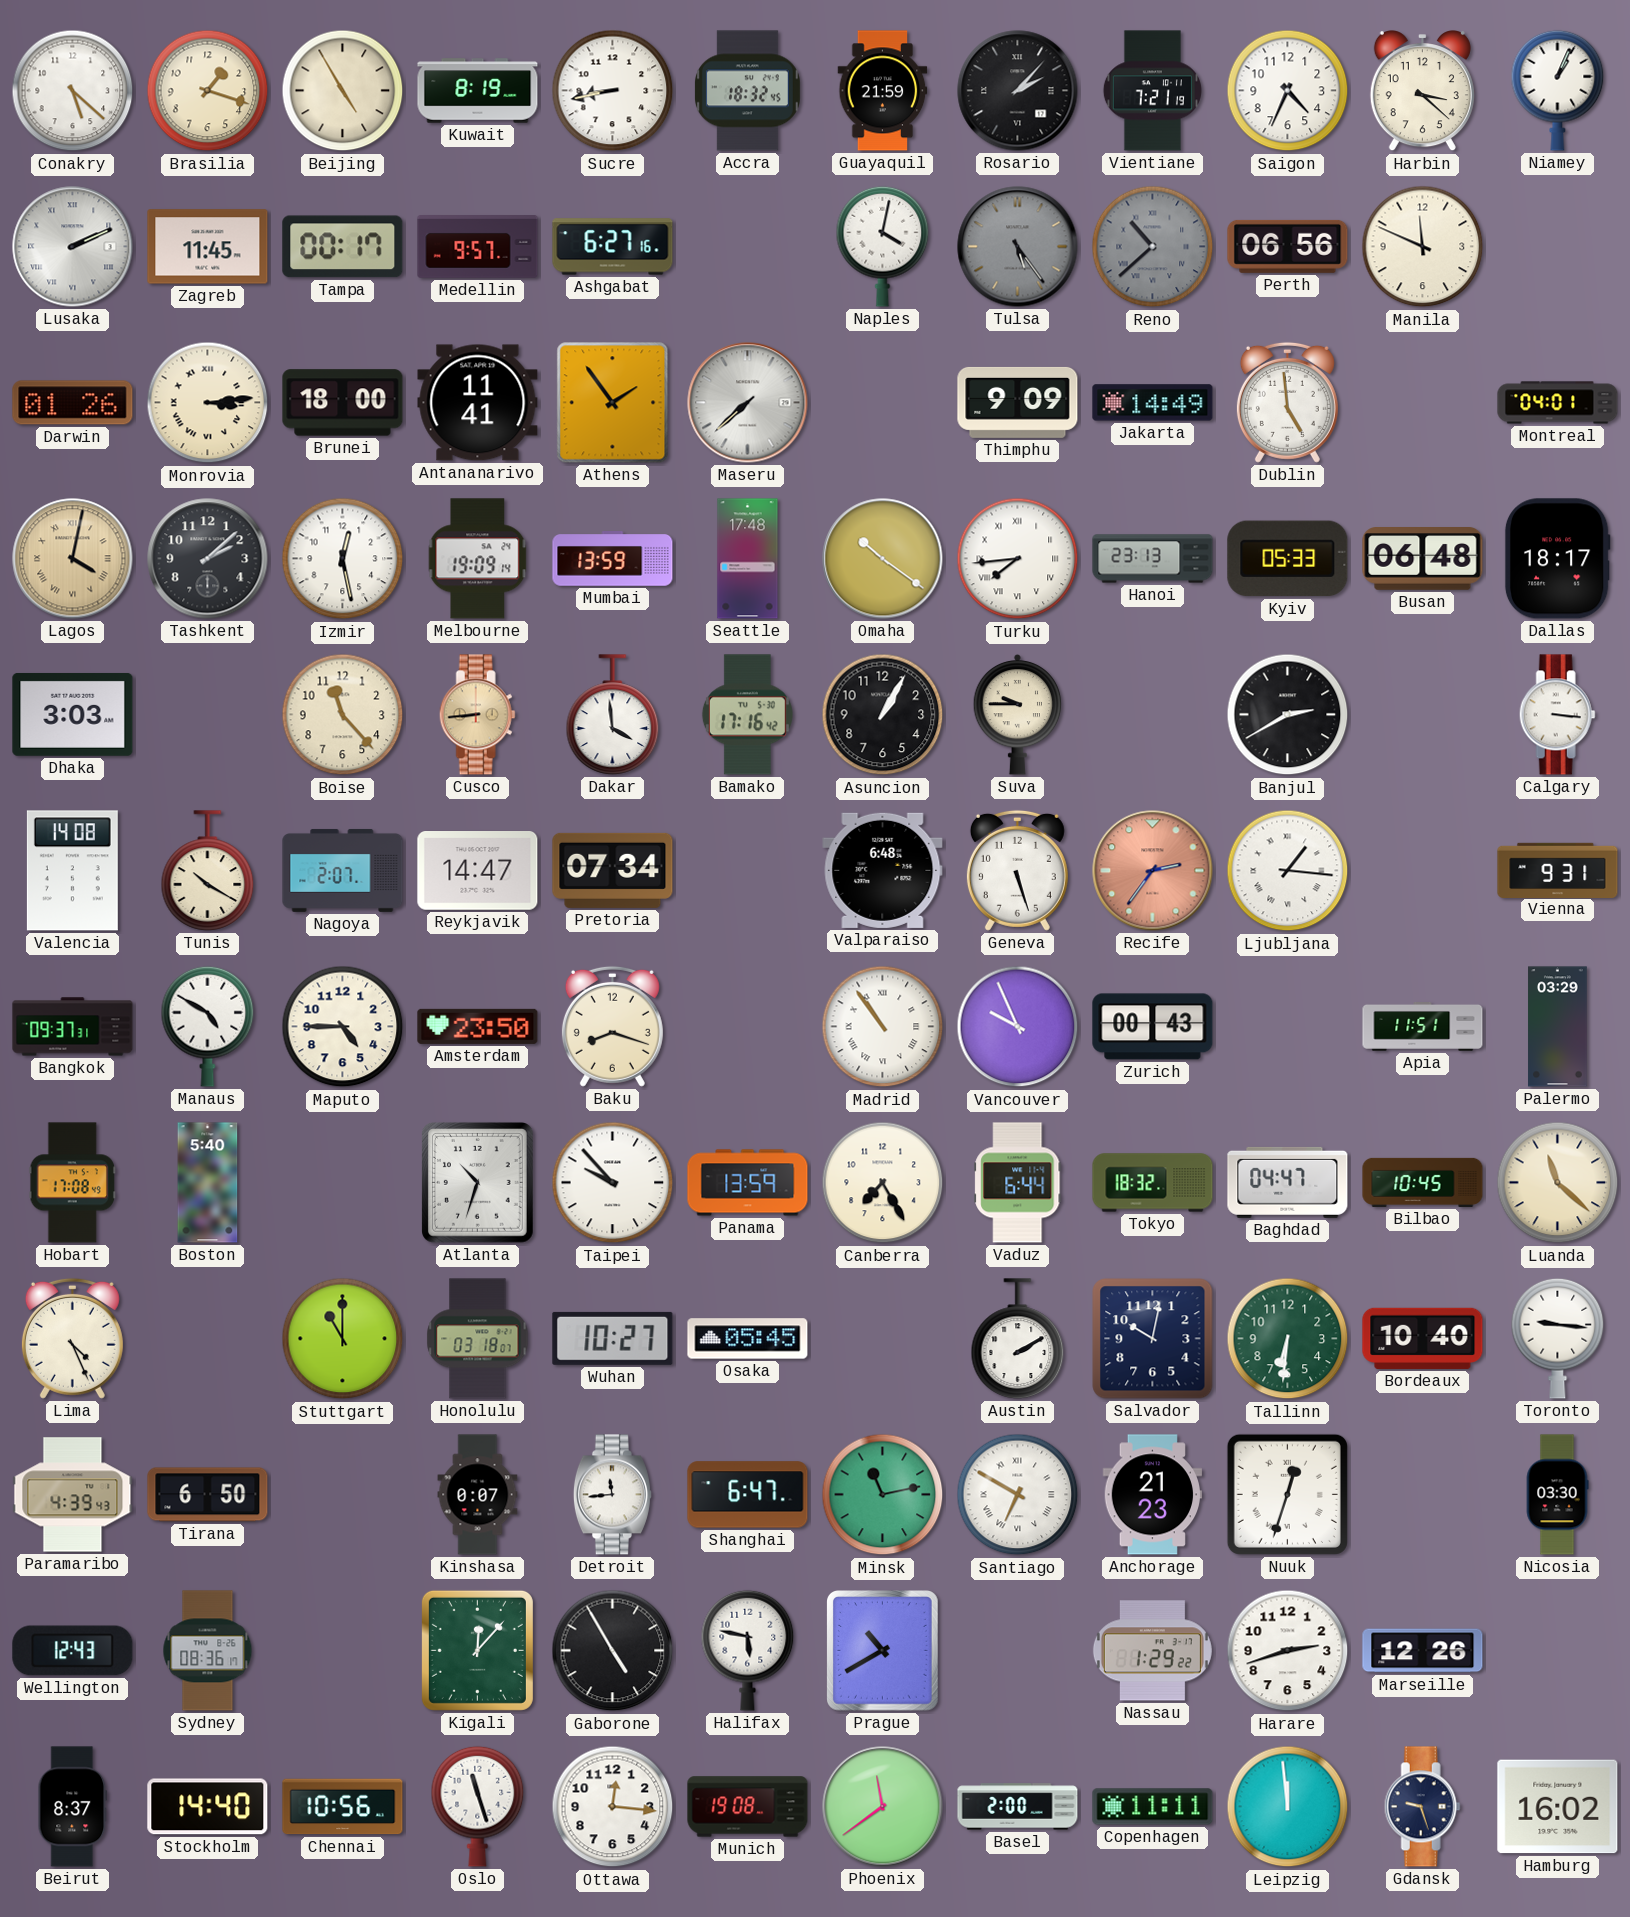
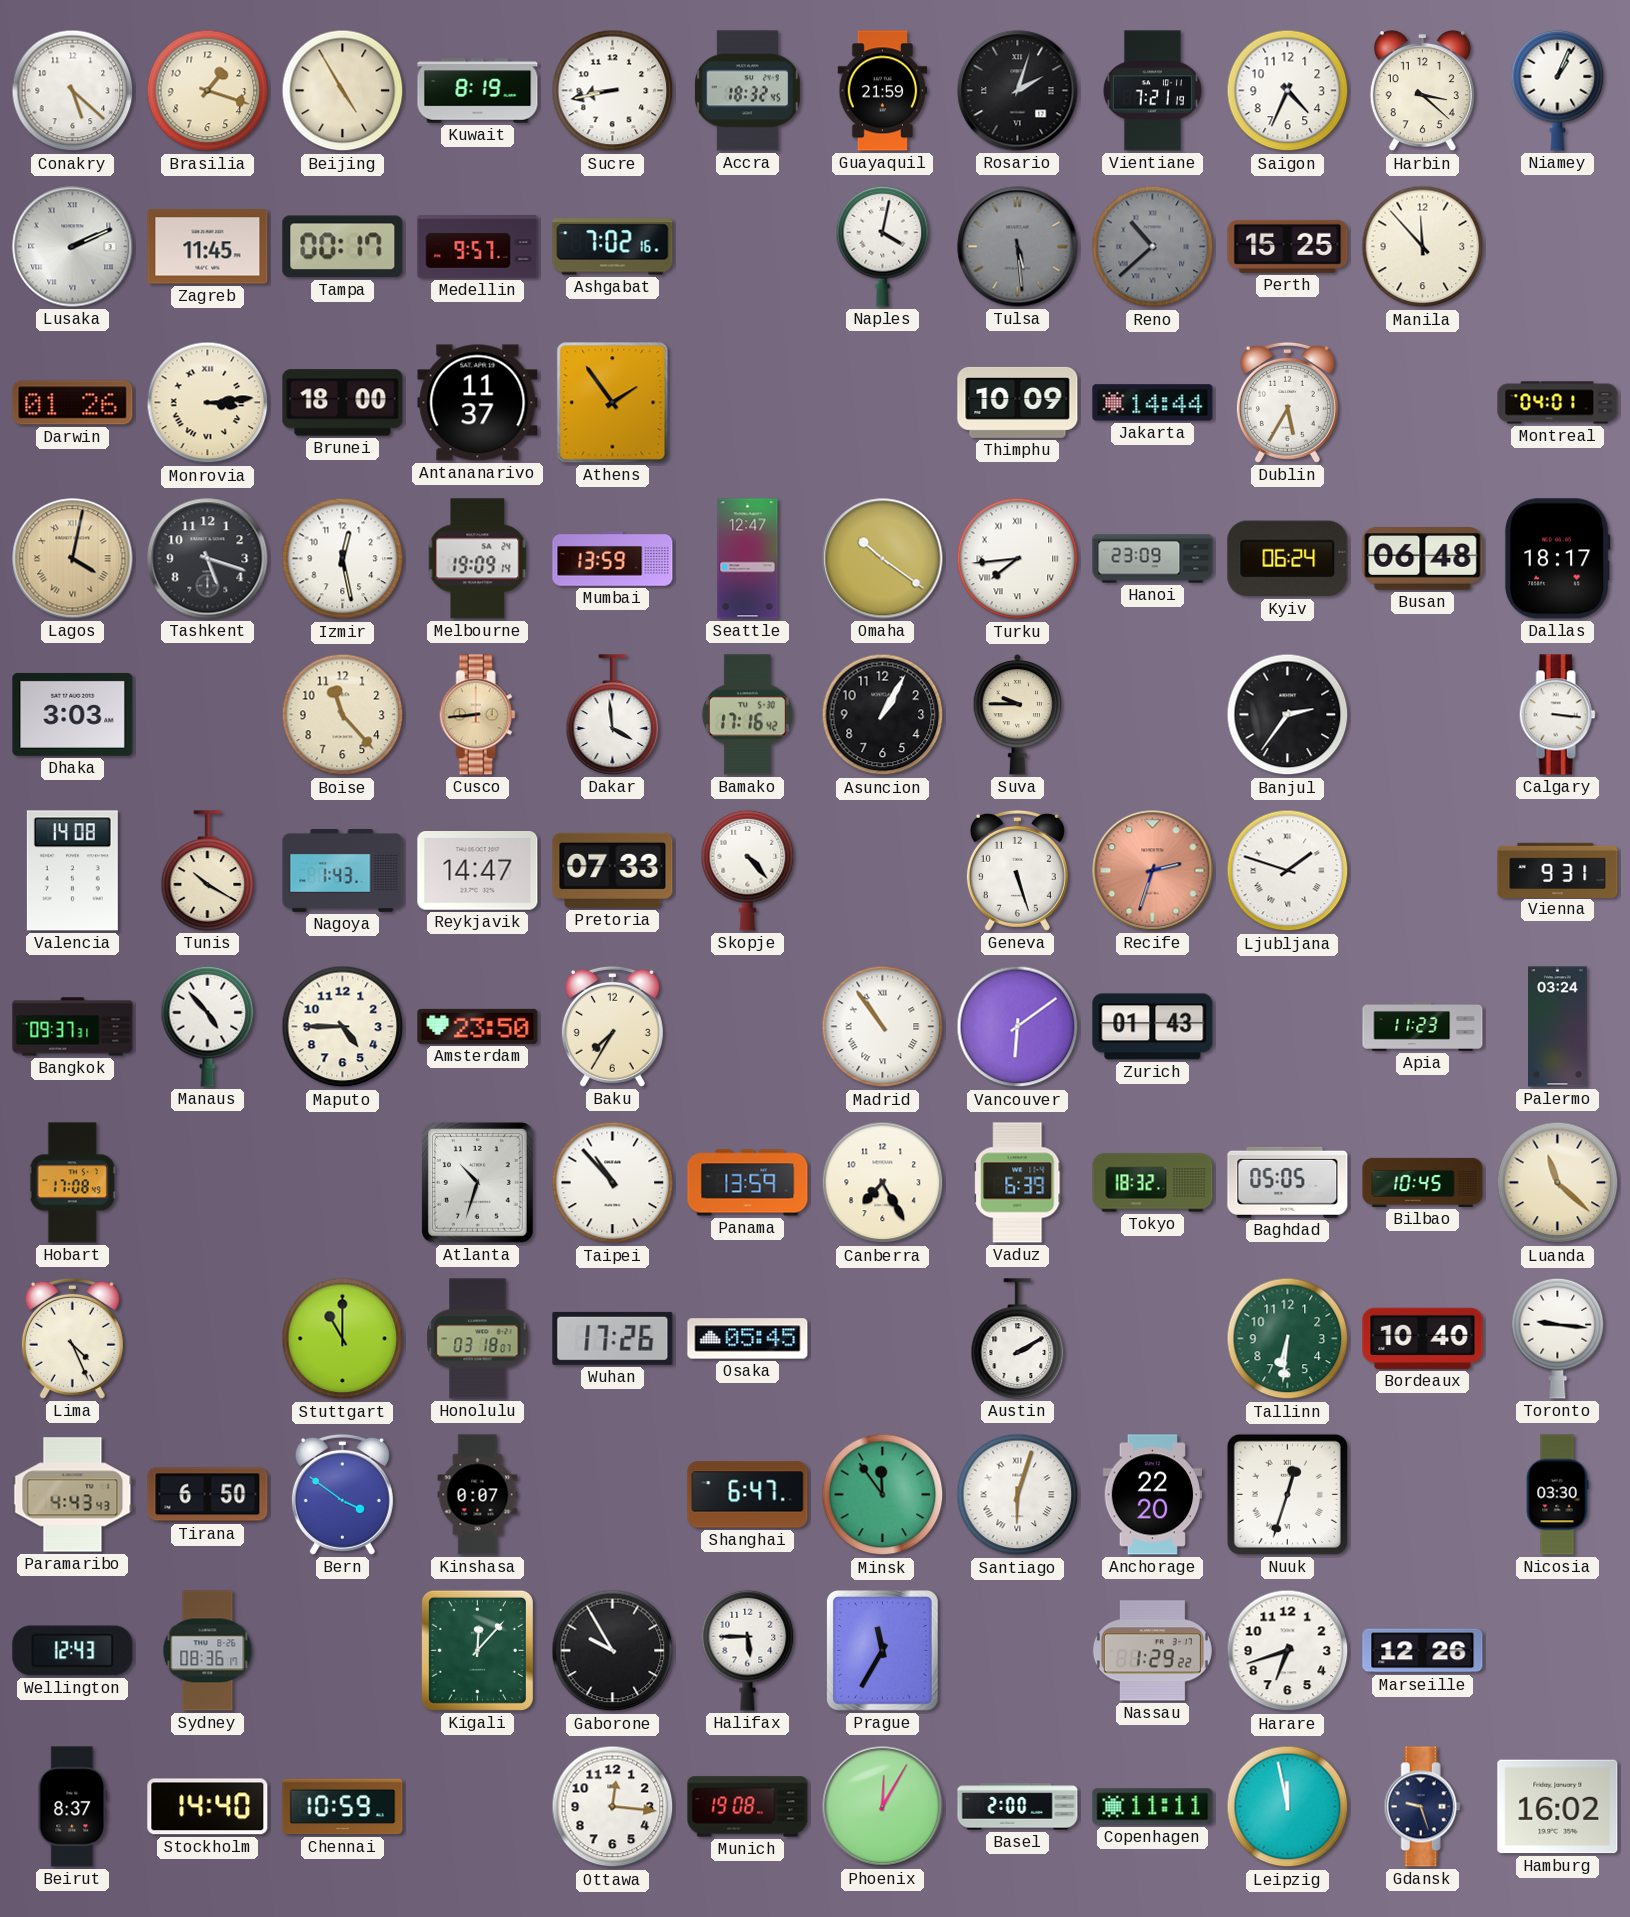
Rosario: 2:07 -> 2:03 (1018, 91)
Ashgabat: 6:27 -> 7:02 (613, 247)
Tulsa: 5:24 -> 5:29 (1018, 247)
Perth: 06:56 -> 15:25 (1288, 246)
Manila: 11:49 -> 11:53 (1423, 247)
Antananarivo: 11:41 -> 11:37 (478, 403)
Maseru: 7:38 -> none (748, 403)
Thimphu: 9:09 -> 10:09 (1018, 402)
Jakarta: 14:49 -> 14:44 (1153, 403)
Dublin: 4:59 -> 5:35 (1287, 402)
Tashkent: 2:08 -> 5:18 (208, 559)
Seattle: 17:48 -> 12:47 (748, 559)
Hanoi: 23:13 -> 23:09 (1153, 559)
Kyiv: 05:33 -> 06:24 (1288, 559)
Banjul: 2:40 -> 2:36 (1288, 715)
Nagoya: 2:07 -> 1:43 (343, 870)
Pretoria: 07:34 -> 07:33 (613, 870)
Skopje: none -> 4:23 (748, 870)
Valparaiso: 6:48 -> none (883, 870)
Recife: 2:36 -> 2:33 (1153, 871)
Ljubljana: 1:16 -> 1:48 (1288, 871)
Manaus: 4:50 -> 4:53 (208, 1026)
Baku: 8:18 -> 7:35 (612, 1026)
Vancouver: 9:56 -> 6:09 (1018, 1027)
Zurich: 00:43 -> 01:43 (1153, 1027)
Apia: 11:51 -> 11:23 (1423, 1027)
Palermo: 03:29 -> 03:24 (1558, 1027)
Boston: 5:40 -> none (208, 1183)
Taipei: 9:53 -> 10:53 (613, 1183)
Vaduz: 6:44 -> 6:39 (1018, 1183)
Baghdad: 04:47 -> 05:05 (1288, 1182)
Wuhan: 10:27 -> 17:26 (613, 1338)
Salvador: 10:02 -> none (1153, 1339)
Paramaribo: 4:39 -> 4:43 (73, 1495)
Bern: none -> 3:51 (342, 1494)
Detroit: 11:44 -> none (612, 1495)
Minsk: 11:13 -> 11:54 (883, 1495)
Santiago: 6:50 -> 6:03 (1018, 1495)
Anchorage: 21:23 -> 22:20 (1153, 1495)
Gaborone: 4:55 -> 9:55 (613, 1651)
Halifax: 5:47 -> 5:45 (748, 1650)
Prague: 10:40 -> 11:35 (883, 1651)
Harare: 2:42 -> 6:42 (1288, 1651)
Chennai: 10:56 -> 10:59 (343, 1807)
Oslo: 11:27 -> none (478, 1806)
Phoenix: 11:39 -> 12:05 (883, 1807)
Leipzig: 11:59 -> 11:58 (1288, 1807)
